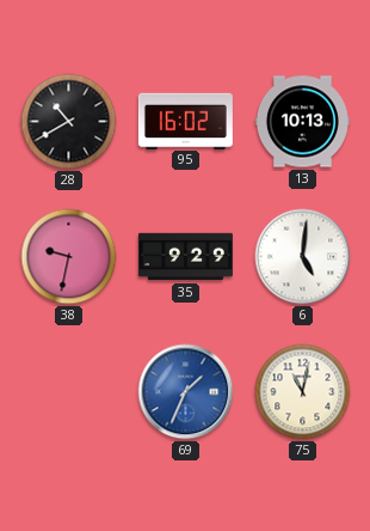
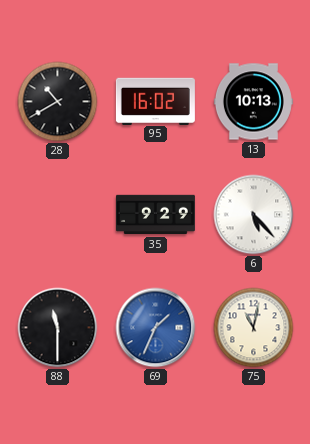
38: 9:32 -> none (69, 257)
6: 5:01 -> 5:23 (254, 215)
88: none -> 11:30 (58, 328)
